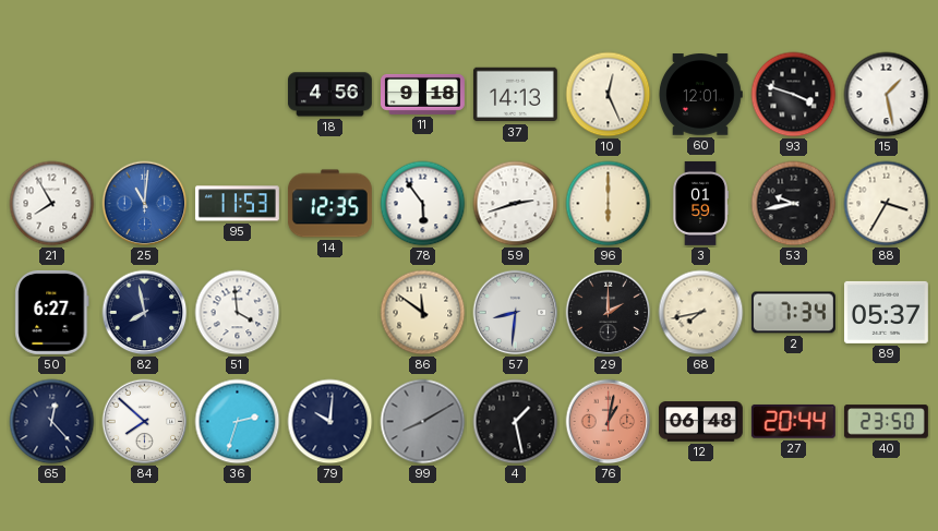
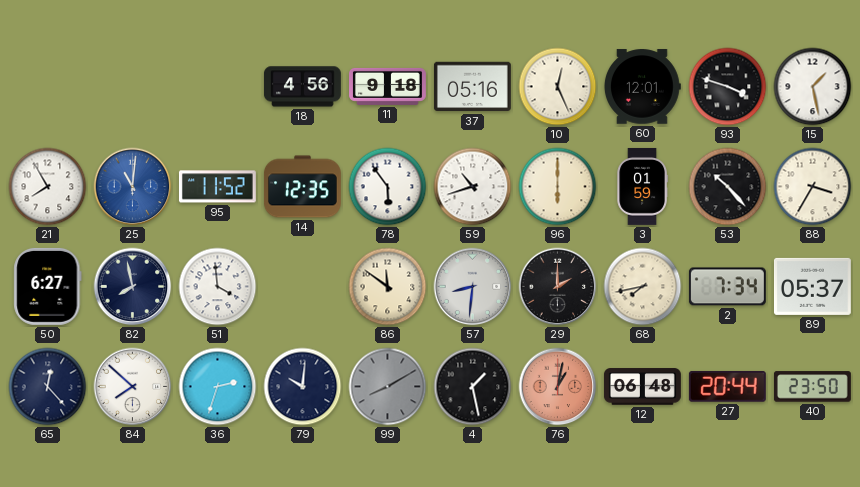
37: 14:13 -> 05:16 (472, 87)
95: 11:53 -> 11:52 (217, 187)
59: 2:42 -> 10:42 (473, 187)
53: 9:43 -> 10:23 (728, 187)
